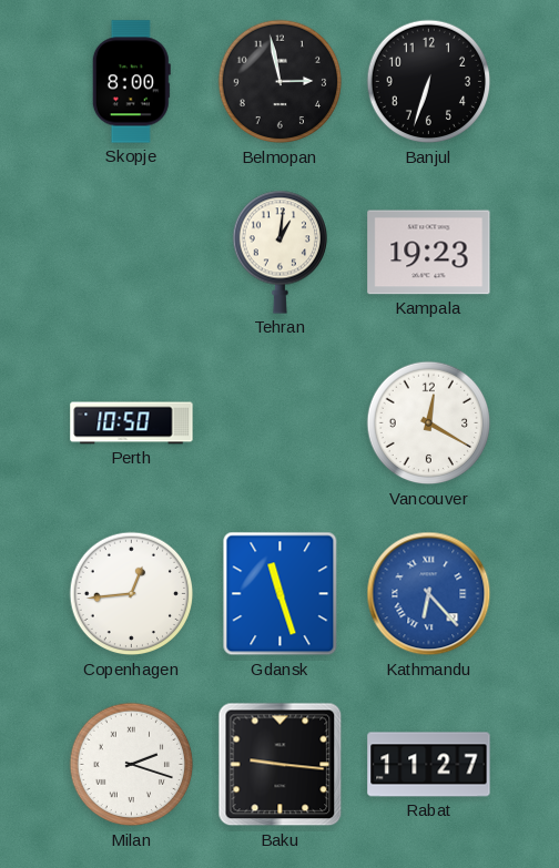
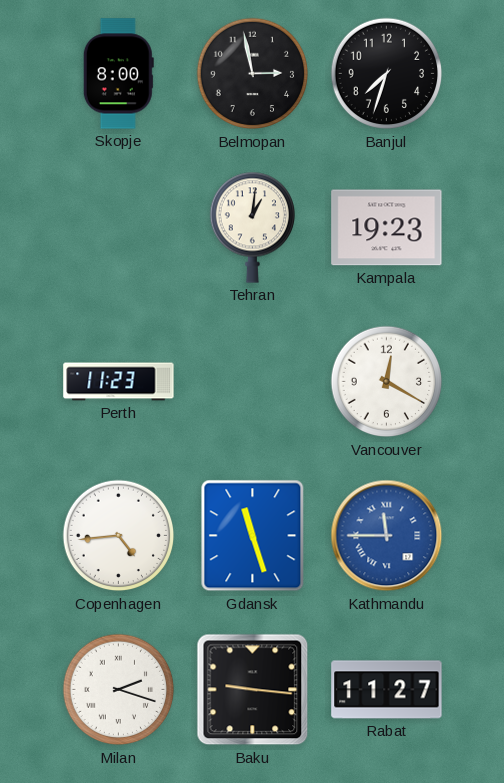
Banjul: 6:33 -> 7:33 (387, 74)
Perth: 10:50 -> 11:23 (119, 382)
Copenhagen: 12:44 -> 4:44 (119, 536)
Kathmandu: 6:23 -> 11:45 (387, 536)
